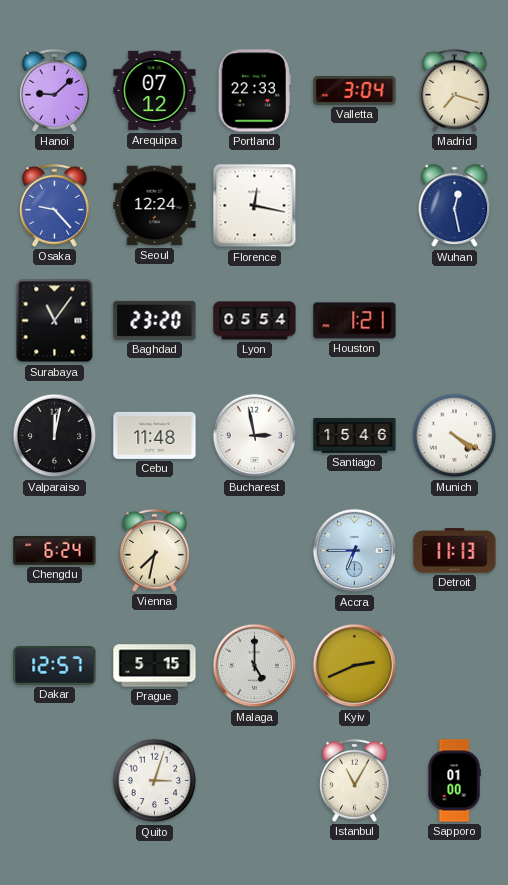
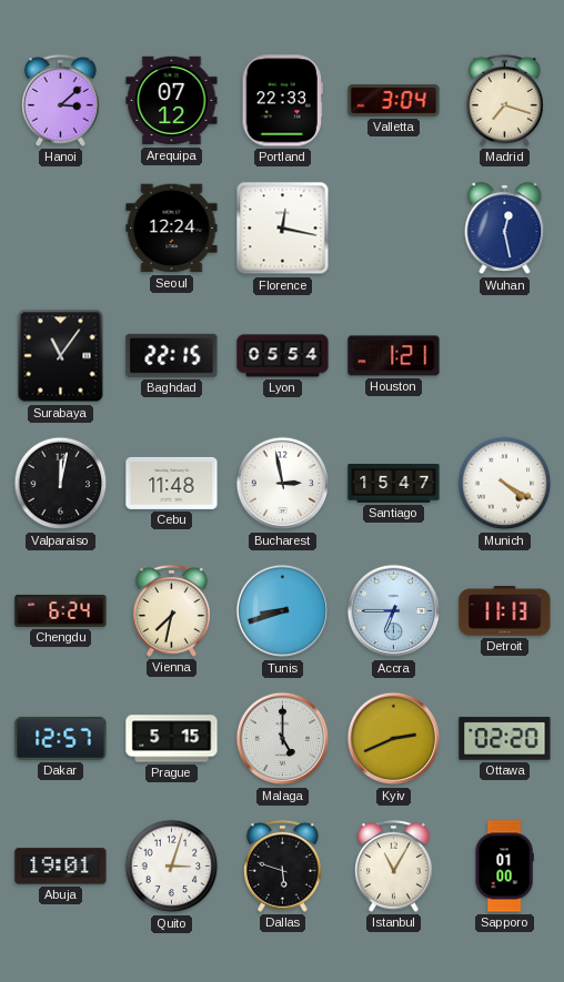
Hanoi: 9:08 -> 3:08 (60, 100)
Osaka: 9:23 -> none (54, 205)
Baghdad: 23:20 -> 22:15 (172, 355)
Santiago: 15:46 -> 15:47 (394, 484)
Tunis: none -> 8:42 (283, 611)
Ottawa: none -> 02:20 (505, 739)
Abuja: none -> 19:01 (61, 867)
Dallas: none -> 5:48 (282, 865)
